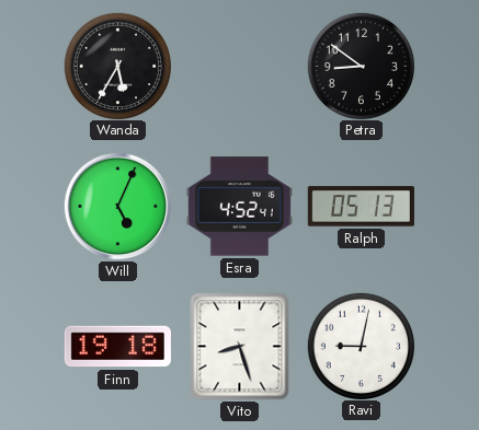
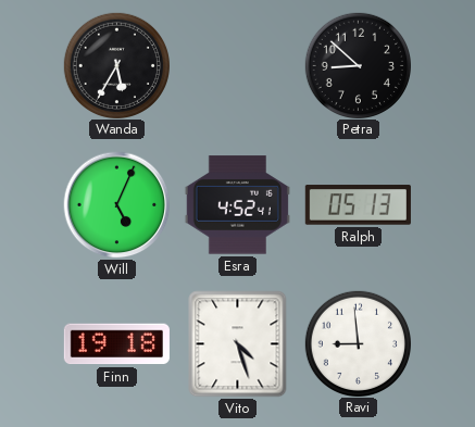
Petra: 8:51 -> 8:52 (358, 65)
Vito: 8:27 -> 4:27 (238, 344)
Ravi: 9:02 -> 8:59 (358, 343)
